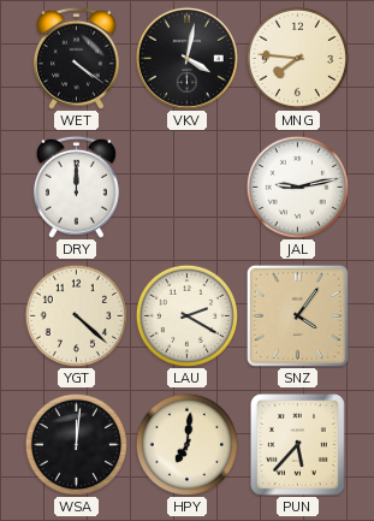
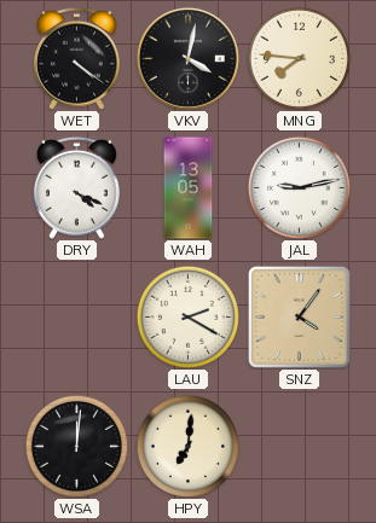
DRY: 12:00 -> 4:19 (76, 187)
WAH: none -> 13:05 (189, 188)
YGT: 4:22 -> none (76, 315)
PUN: 5:37 -> none (298, 445)
